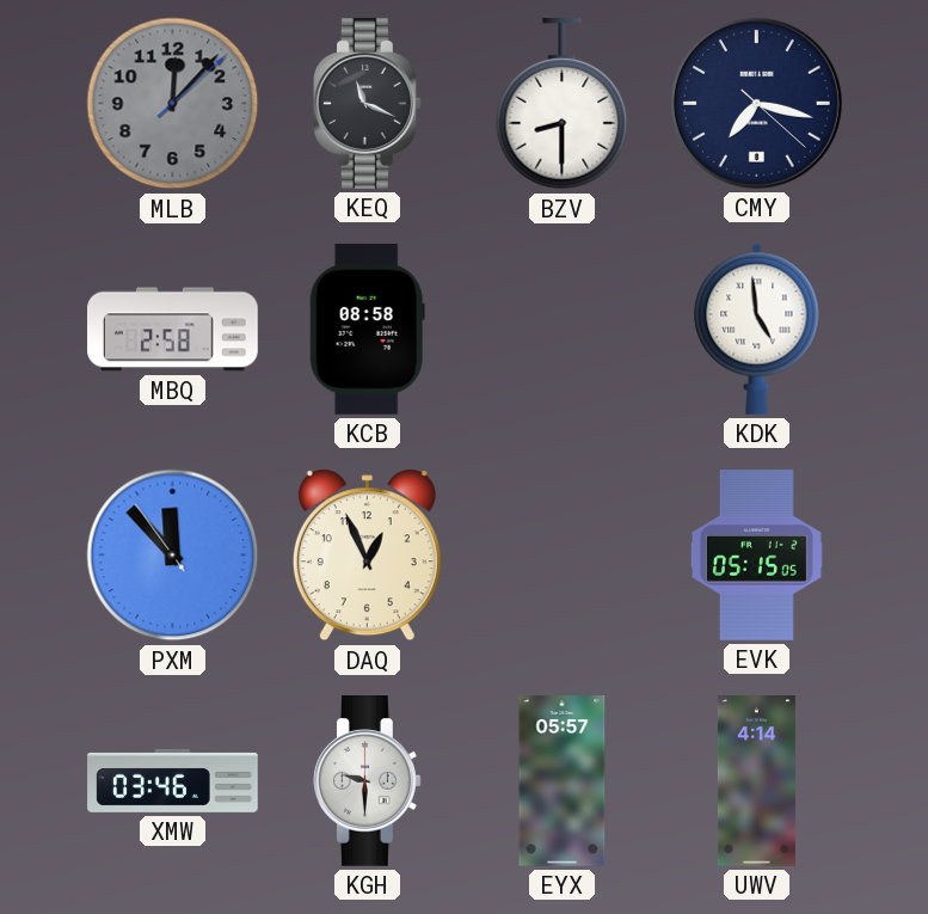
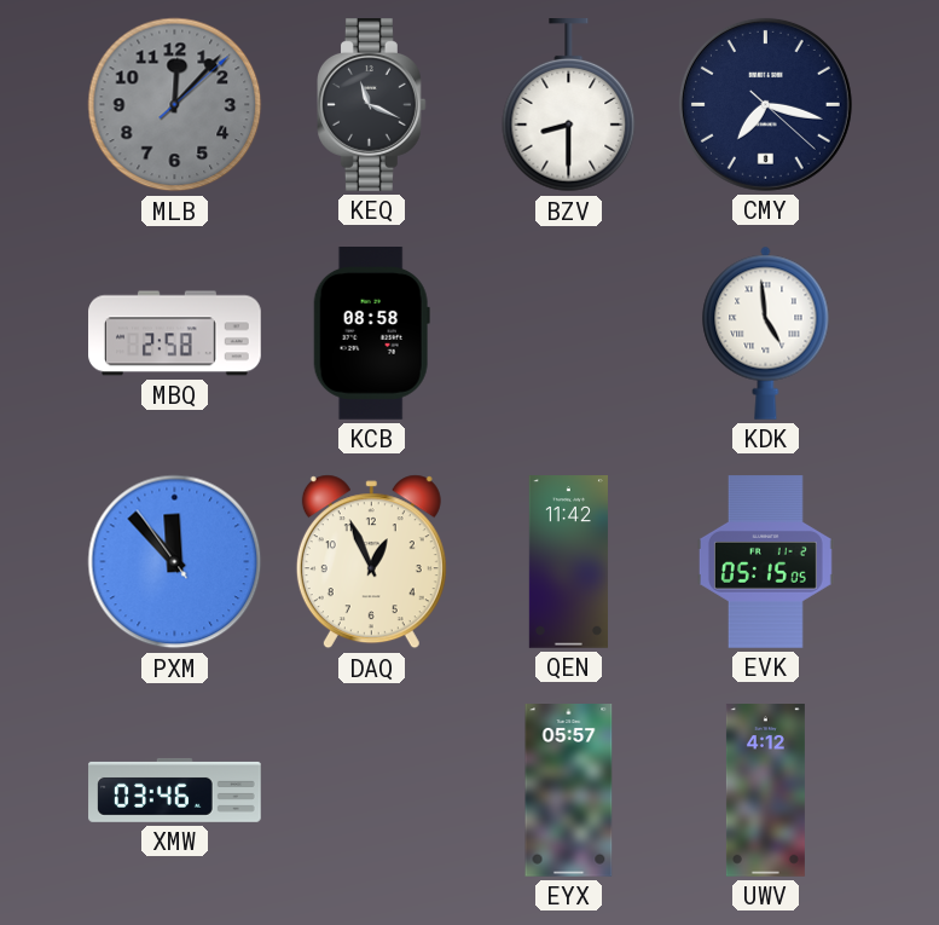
QEN: none -> 11:42 (568, 562)
KGH: 9:30 -> none (368, 781)
UWV: 4:14 -> 4:12 (765, 791)
